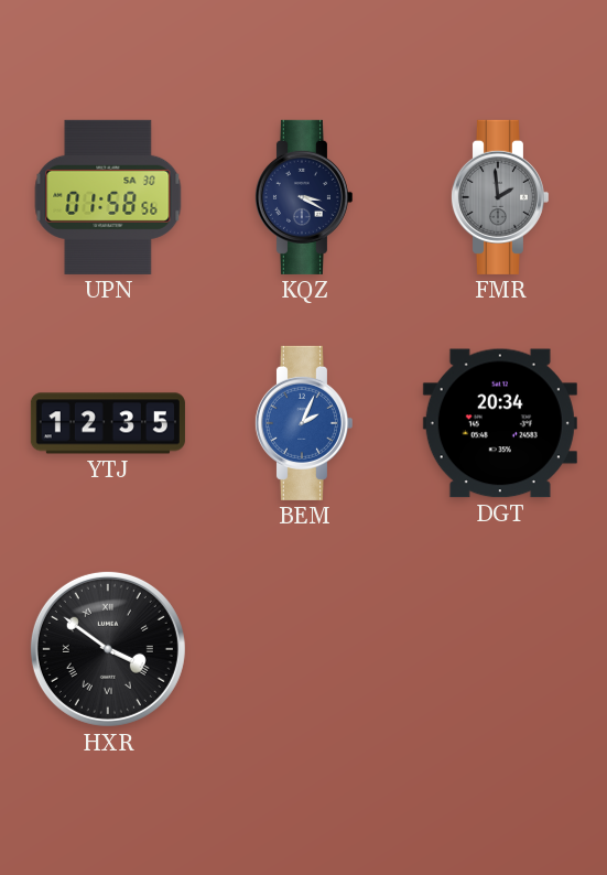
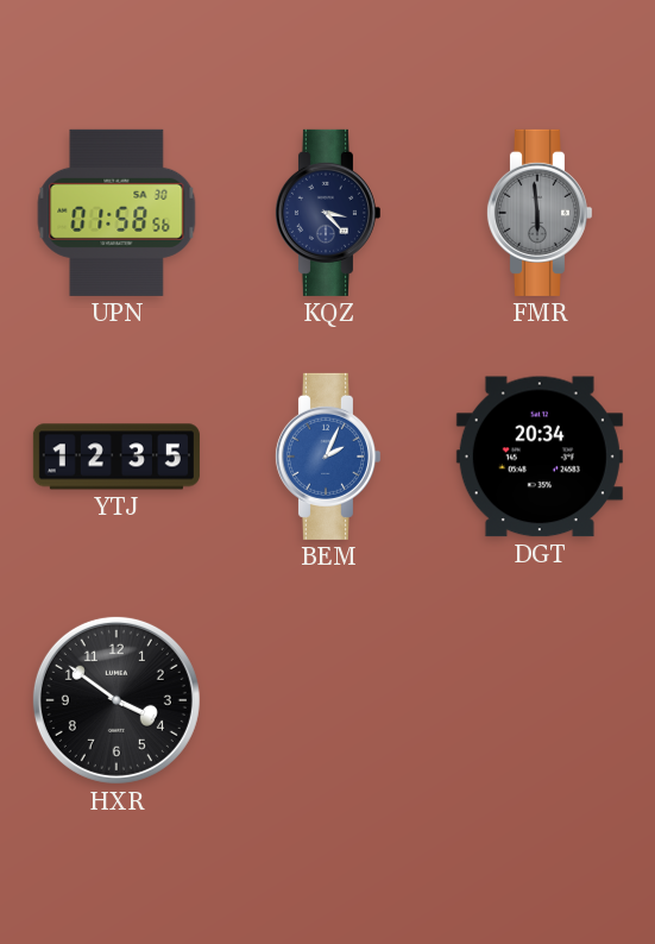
KQZ: 3:20 -> 3:23 (327, 213)
FMR: 1:59 -> 5:59 (539, 213)
HXR numerals: Roman -> Arabic (116, 700)
